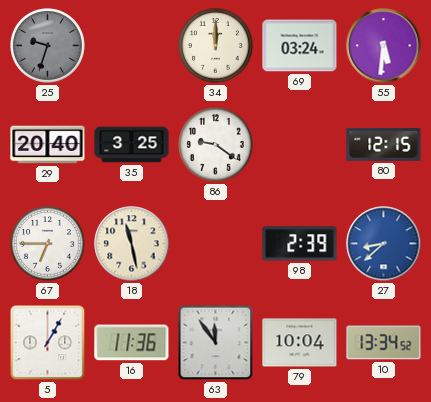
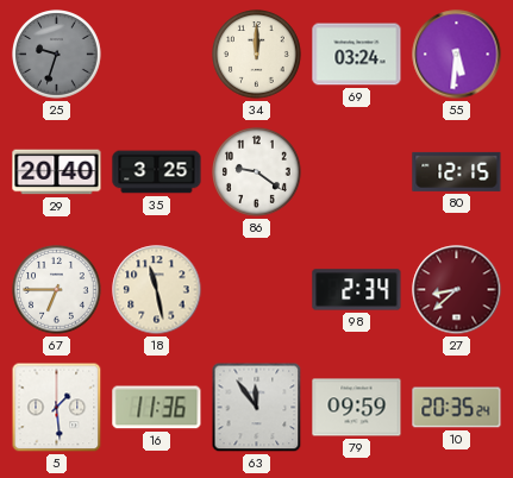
98: 2:39 -> 2:34 (357, 290)
27 dial: blue -> burgundy (457, 290)
5: 1:05 -> 1:29 (57, 408)
79: 10:04 -> 09:59 (357, 408)
10: 13:34 -> 20:35 (457, 408)
